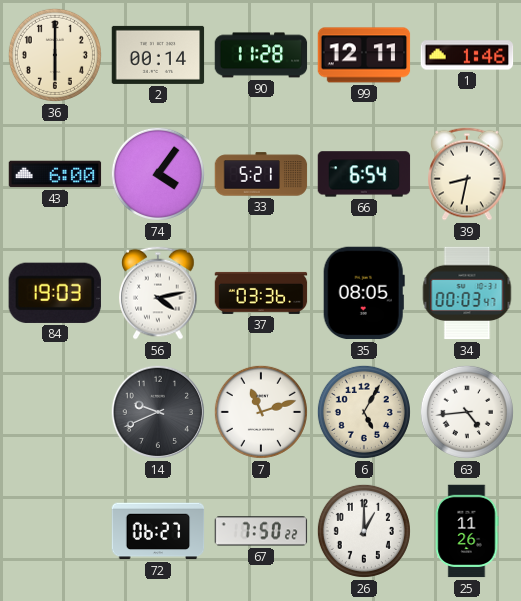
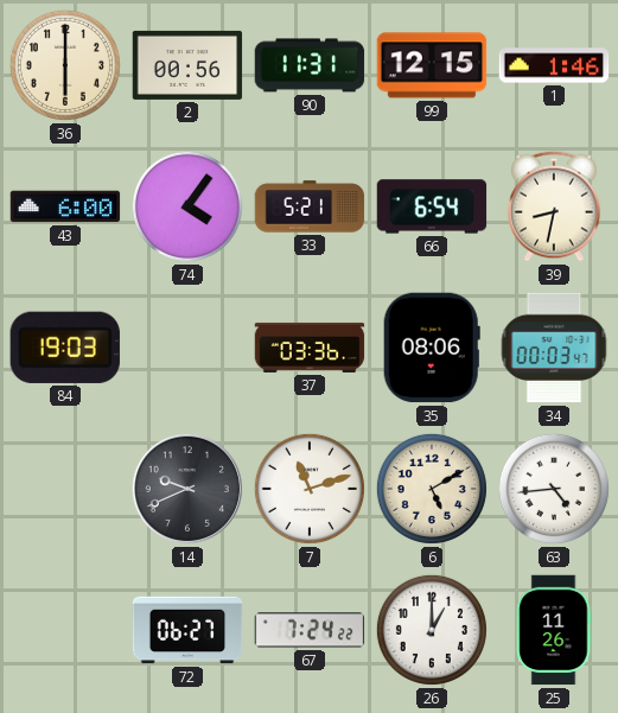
2: 00:14 -> 00:56 (187, 65)
90: 11:28 -> 11:31 (310, 65)
99: 12:11 -> 12:15 (432, 65)
56: 4:13 -> none (158, 293)
35: 08:05 -> 08:06 (432, 348)
6: 5:05 -> 5:10 (432, 489)
67: 7:50 -> 7:24 (310, 630)
